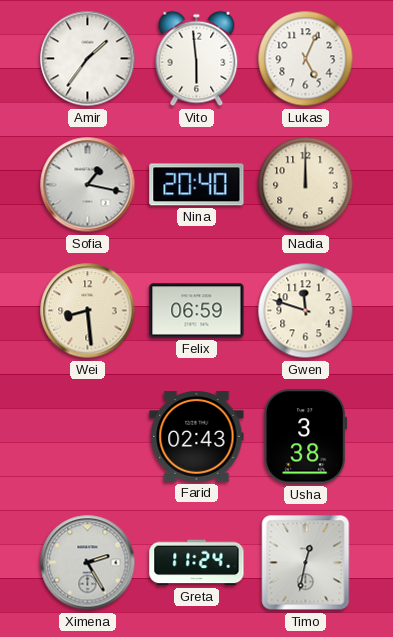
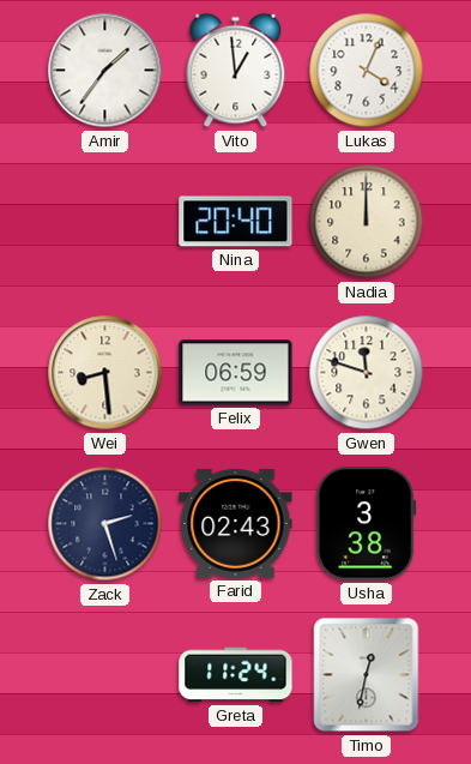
Vito: 5:59 -> 12:59 (236, 71)
Lukas: 5:04 -> 4:04 (367, 71)
Sofia: 1:17 -> none (88, 185)
Zack: none -> 2:27 (105, 524)
Ximena: 2:25 -> none (88, 563)
